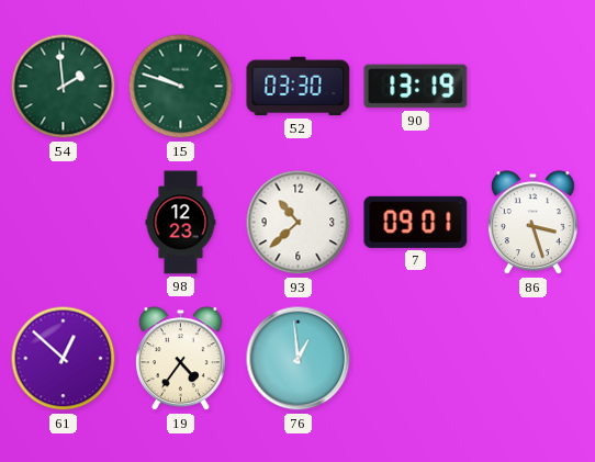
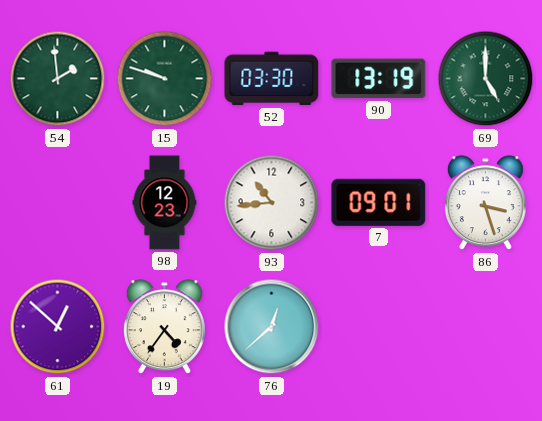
69: none -> 5:00 (486, 79)
93: 10:38 -> 10:44 (272, 203)
76: 12:59 -> 12:38 (272, 327)
